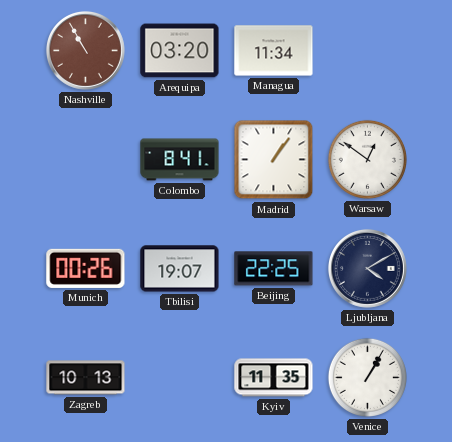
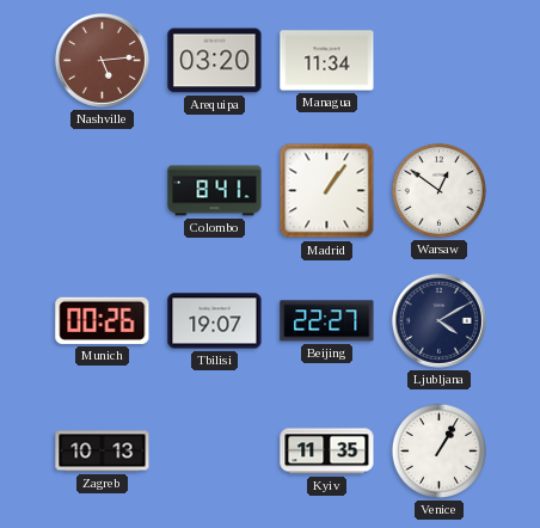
Nashville: 10:55 -> 5:14 (102, 60)
Beijing: 22:25 -> 22:27 (327, 321)
